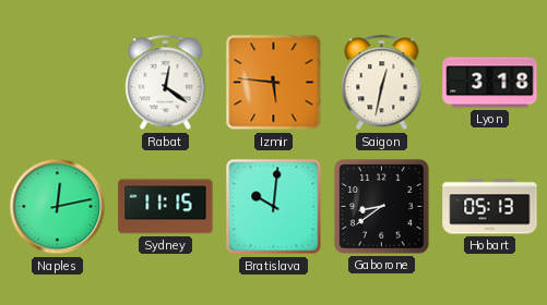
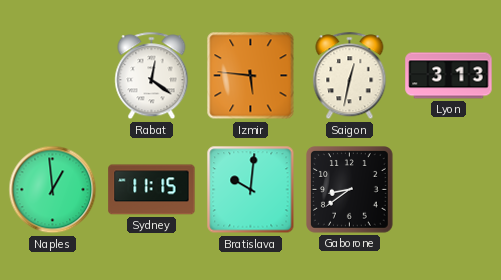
Lyon: 3:18 -> 3:13 (449, 76)
Naples: 12:13 -> 12:59 (53, 190)
Hobart: 05:13 -> none (490, 207)
